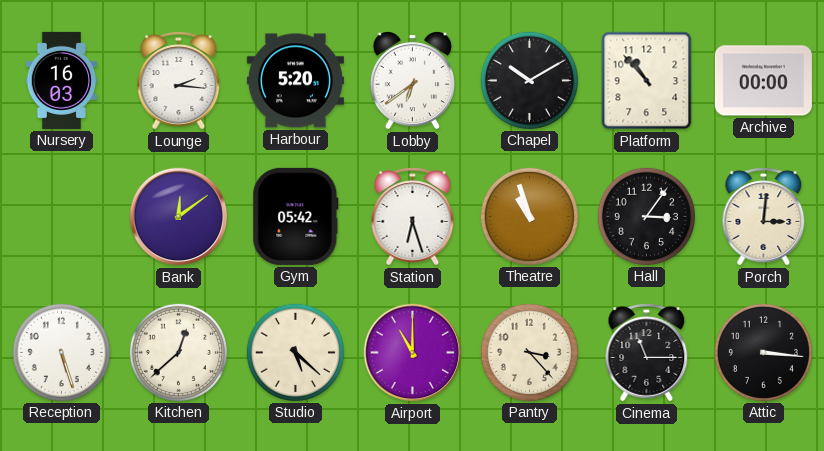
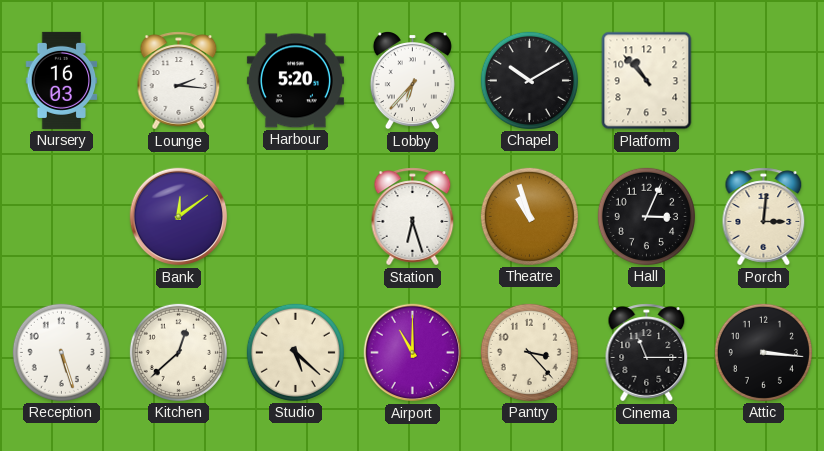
Lobby: 6:39 -> 6:37 (412, 81)
Archive: 00:00 -> none (763, 81)
Gym: 05:42 -> none (296, 216)
Hall: 3:06 -> 3:04 (646, 216)
